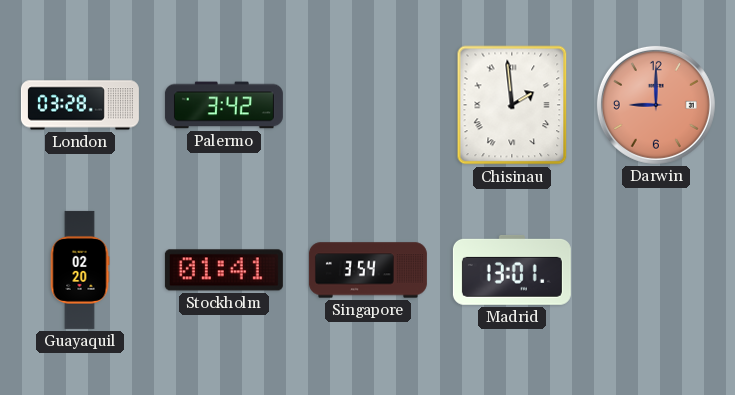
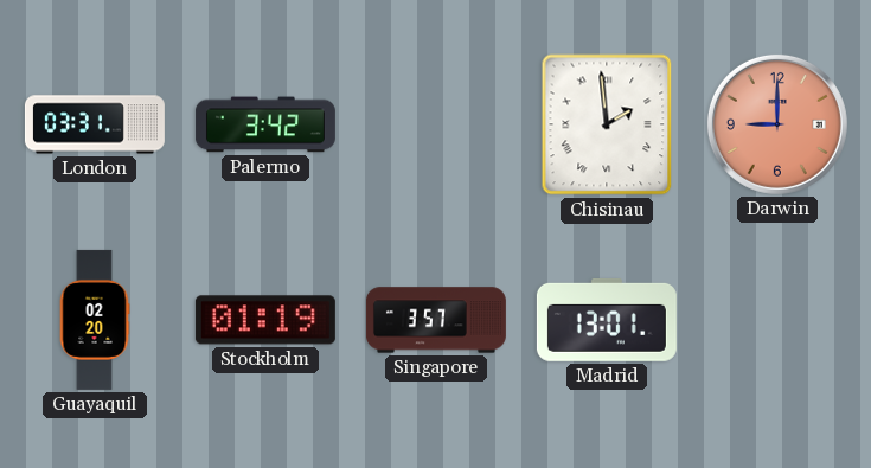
London: 03:28 -> 03:31 (95, 124)
Stockholm: 01:41 -> 01:19 (265, 320)
Singapore: 3:54 -> 3:57 (436, 320)
